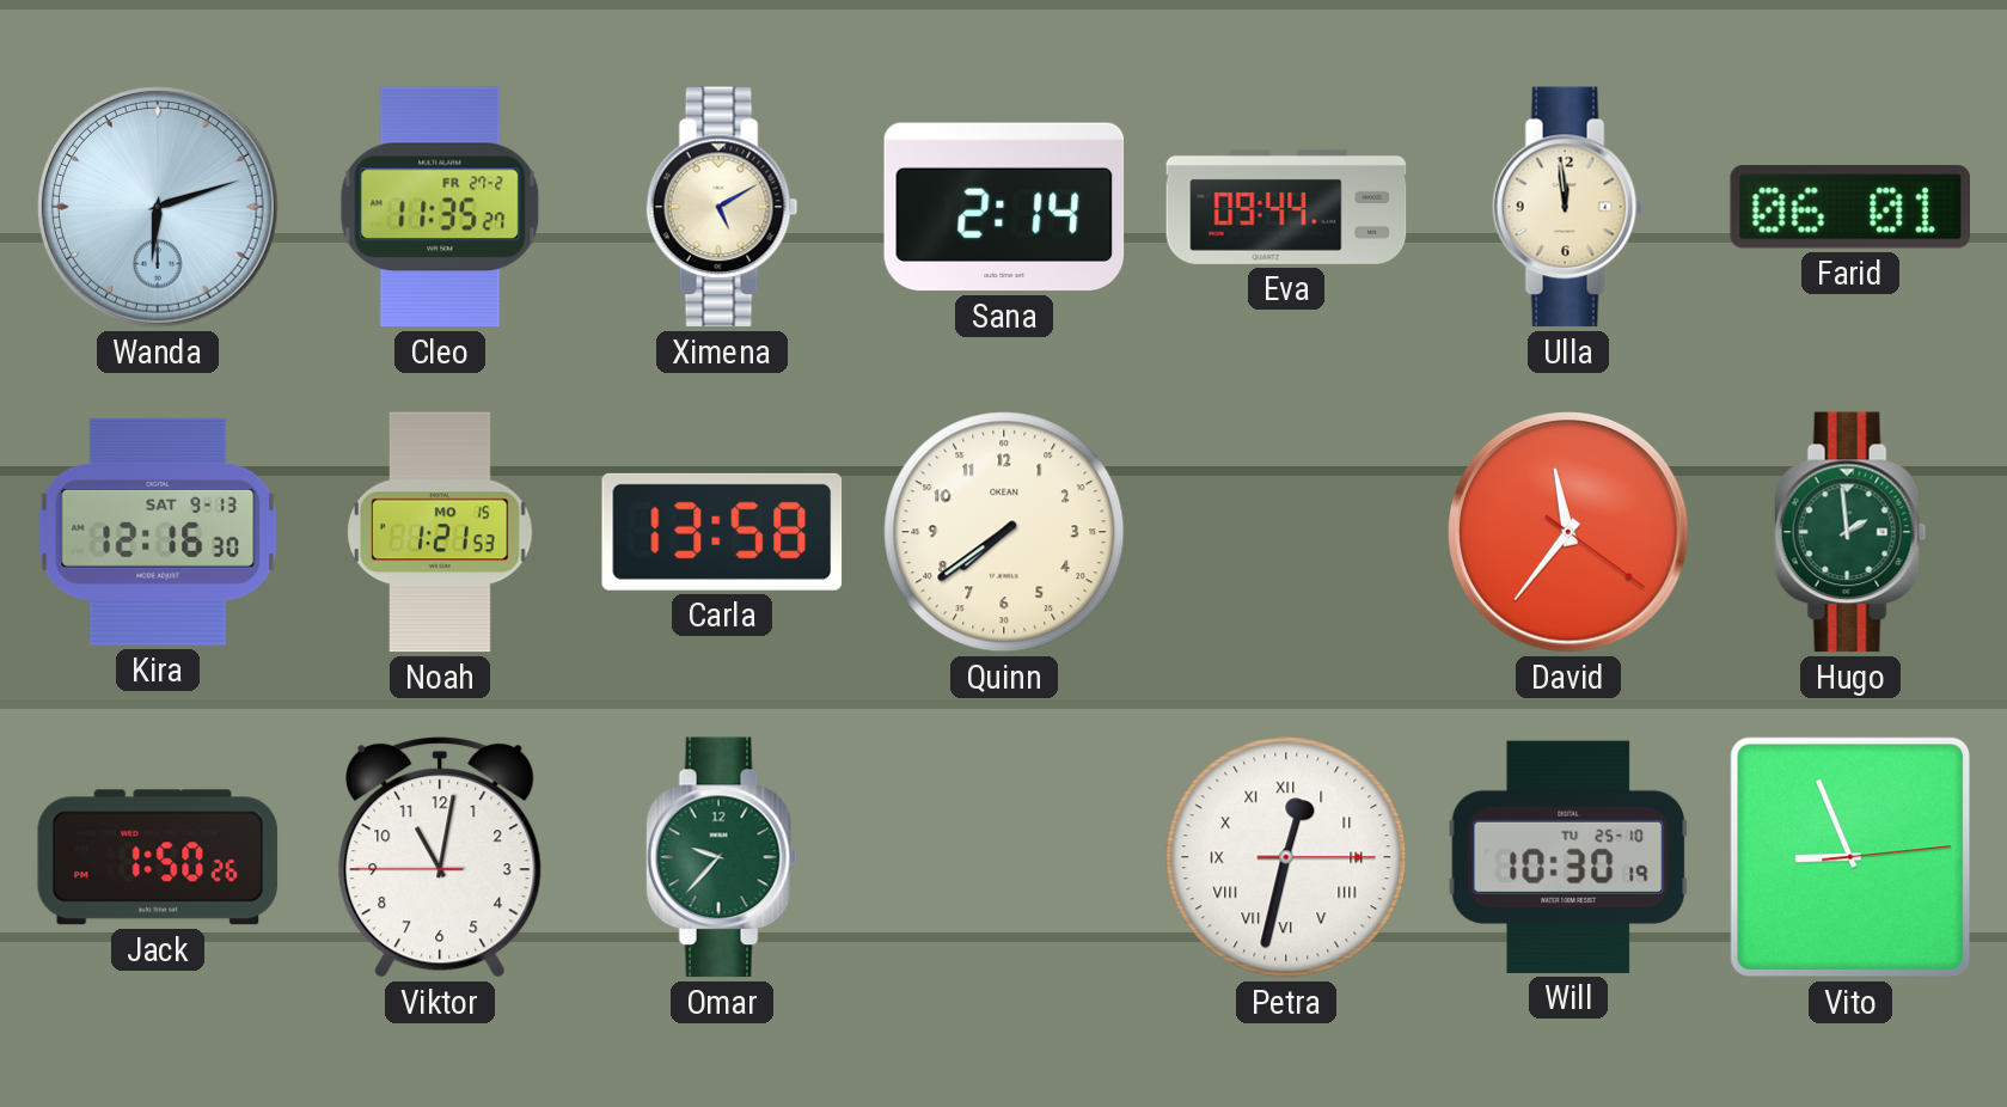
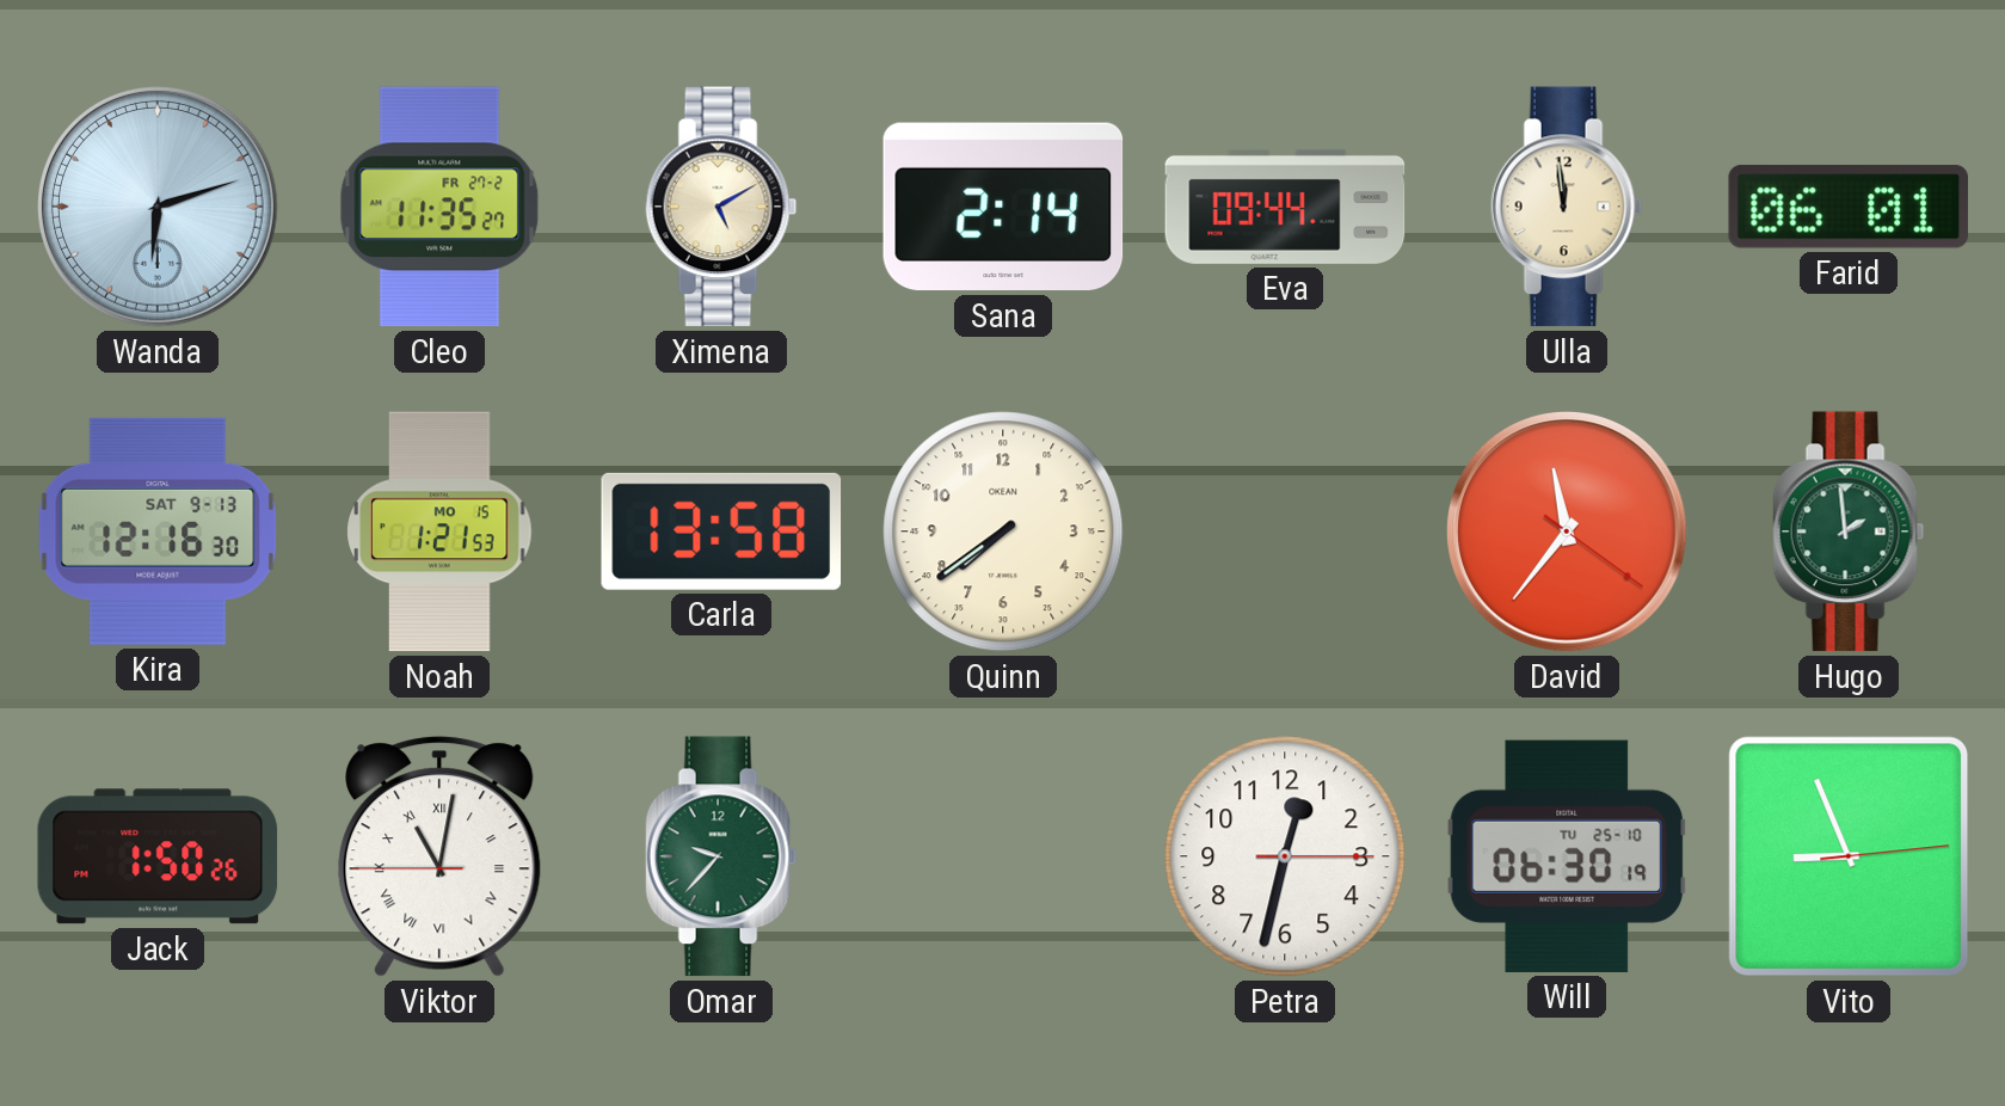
Viktor numerals: Arabic -> Roman (439, 856)
Petra numerals: Roman -> Arabic (1285, 856)
Will: 10:30 -> 06:30 (1567, 856)
